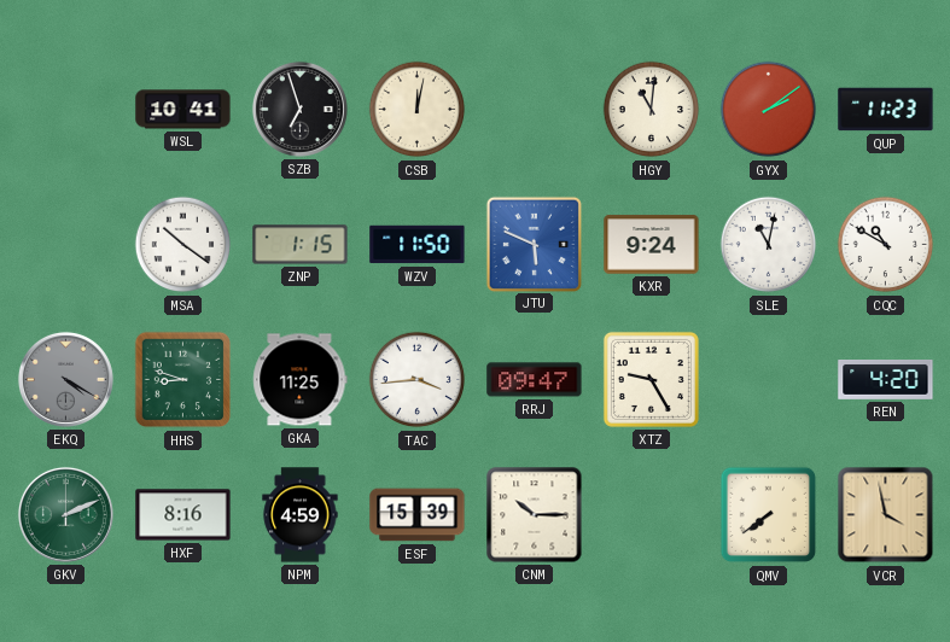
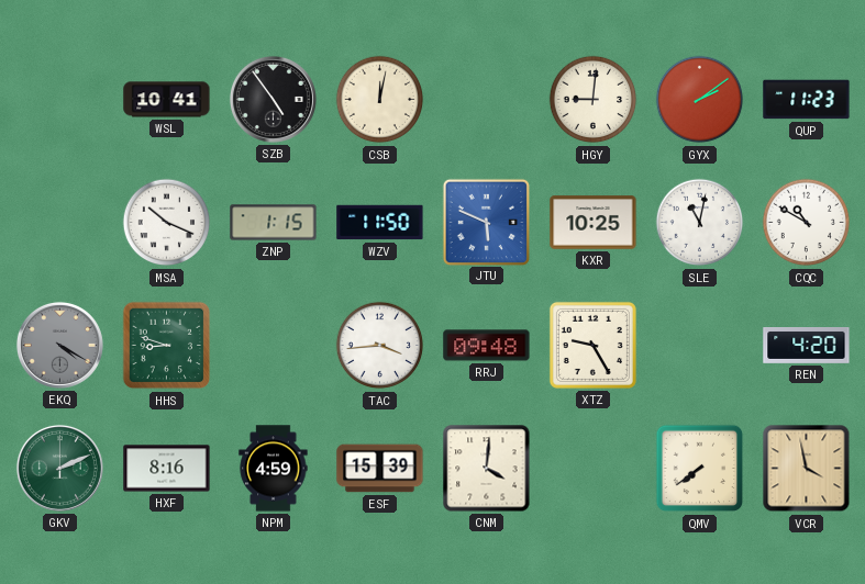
SZB: 6:57 -> 4:54 (273, 99)
HGY: 11:01 -> 9:01 (594, 100)
MSA: 10:21 -> 10:19 (167, 223)
KXR: 9:24 -> 10:25 (594, 223)
GKA: 11:25 -> none (301, 380)
RRJ: 09:47 -> 09:48 (487, 346)
CNM: 10:15 -> 4:01 (487, 469)
